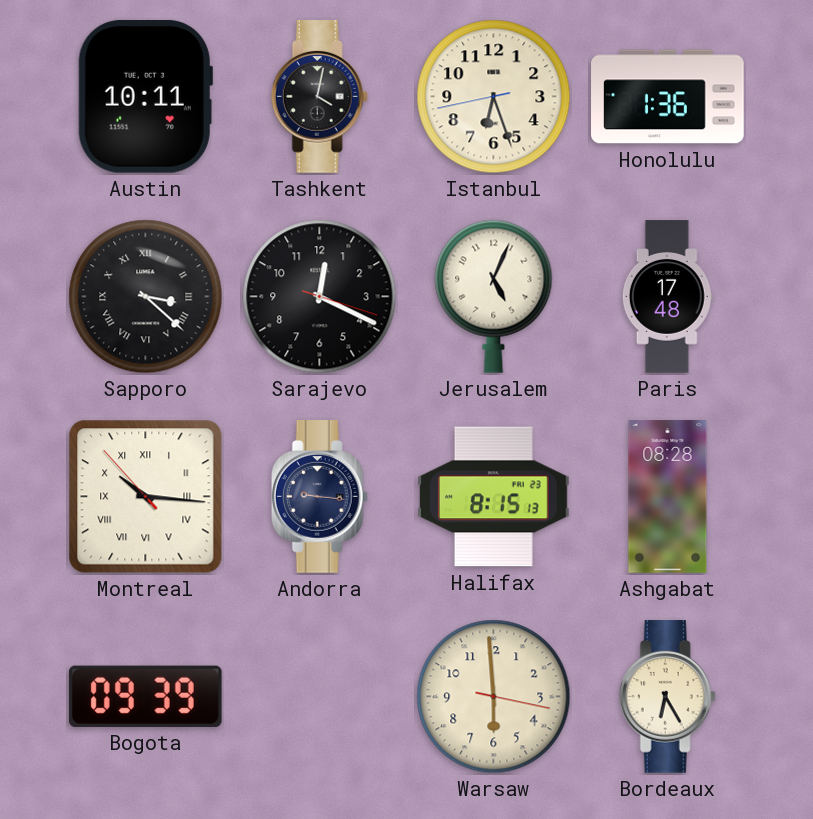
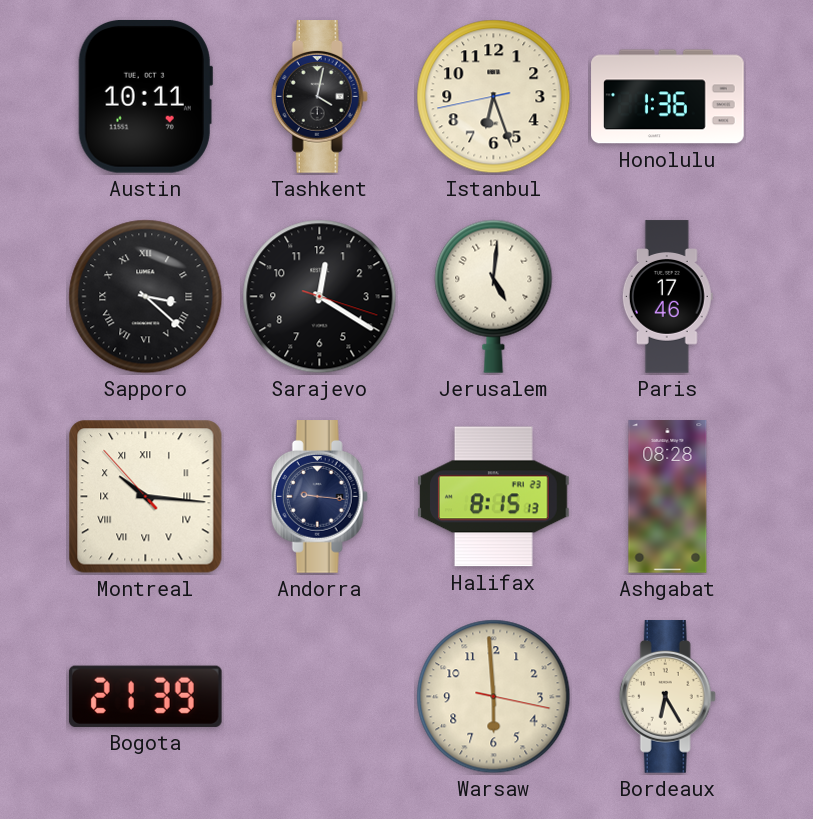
Sarajevo: 12:19 -> 12:20 (320, 297)
Jerusalem: 5:04 -> 5:01 (494, 296)
Paris: 17:48 -> 17:46 (667, 297)
Bogota: 09:39 -> 21:39 (145, 696)
